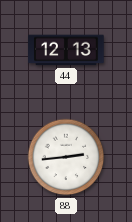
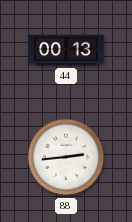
44: 12:13 -> 00:13 (66, 50)
